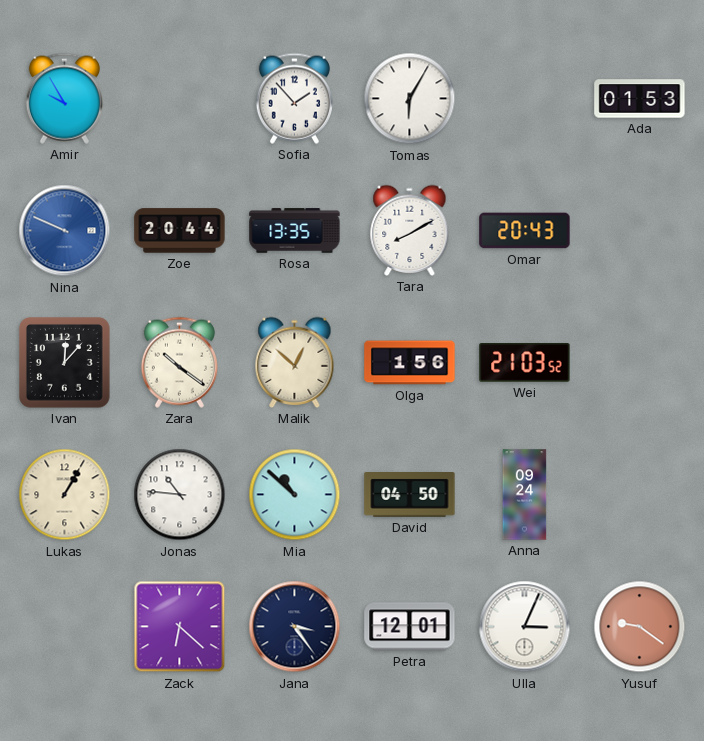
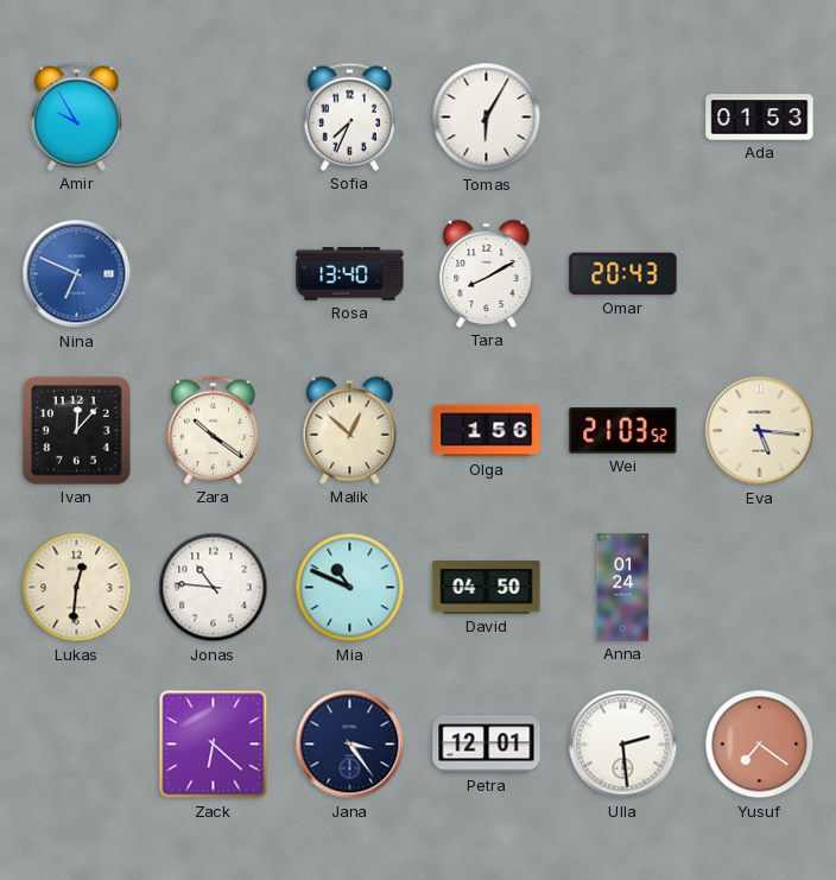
Sofia: 1:53 -> 7:34 (349, 116)
Nina: 9:49 -> 6:49 (77, 274)
Zoe: 20:44 -> none (180, 231)
Rosa: 13:35 -> 13:40 (350, 274)
Eva: none -> 5:16 (760, 431)
Lukas: 1:05 -> 12:31 (77, 588)
Mia: 10:52 -> 10:49 (350, 588)
Anna: 09:24 -> 01:24 (623, 588)
Ulla: 3:04 -> 2:29 (623, 745)
Yusuf: 9:21 -> 7:21 (760, 745)
